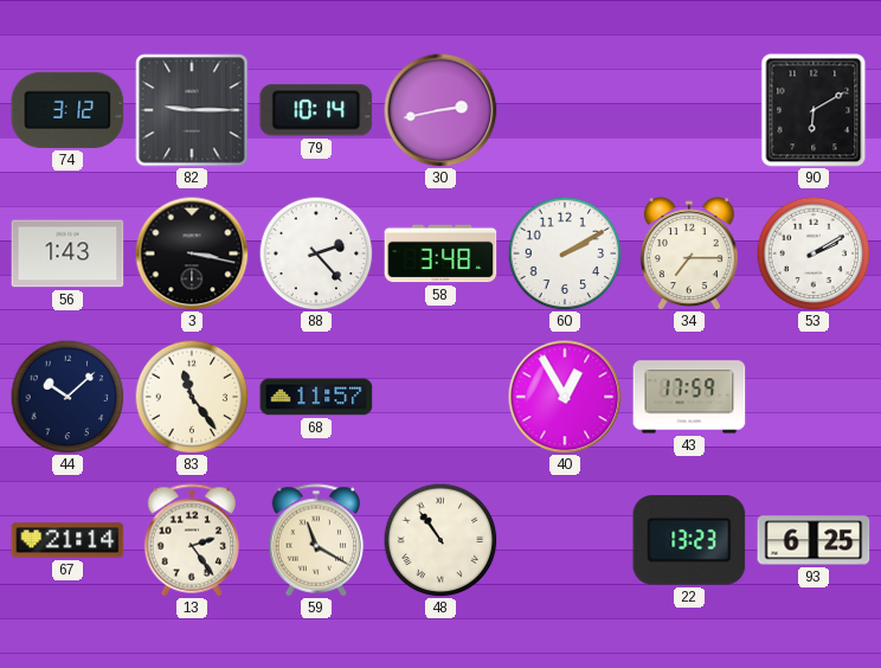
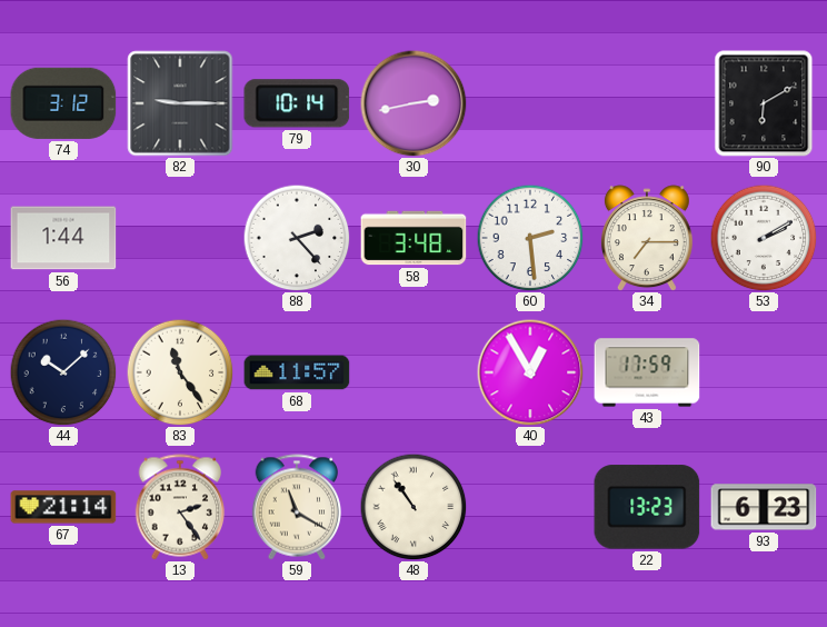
56: 1:43 -> 1:44 (63, 238)
3: 3:17 -> none (192, 253)
60: 2:10 -> 2:29 (530, 238)
93: 6:25 -> 6:23 (764, 507)
